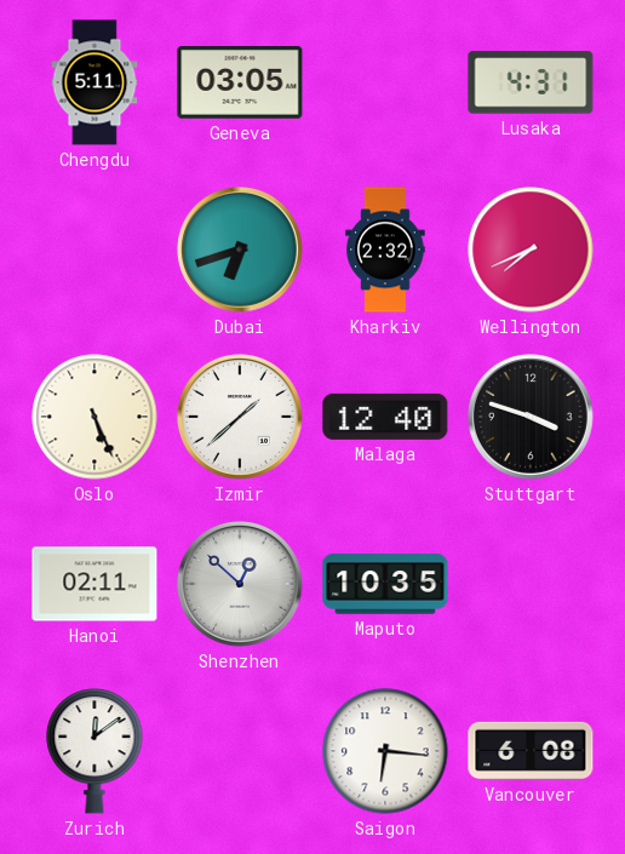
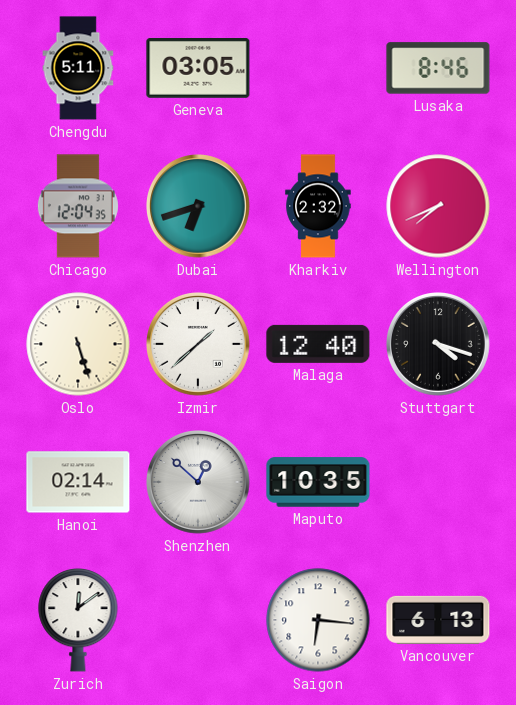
Lusaka: 4:31 -> 8:46 (438, 68)
Chicago: none -> 12:04 (78, 206)
Oslo: 5:26 -> 5:27 (78, 344)
Stuttgart: 3:48 -> 4:18 (439, 345)
Hanoi: 02:11 -> 02:14 (78, 482)
Vancouver: 6:08 -> 6:13 (438, 620)
